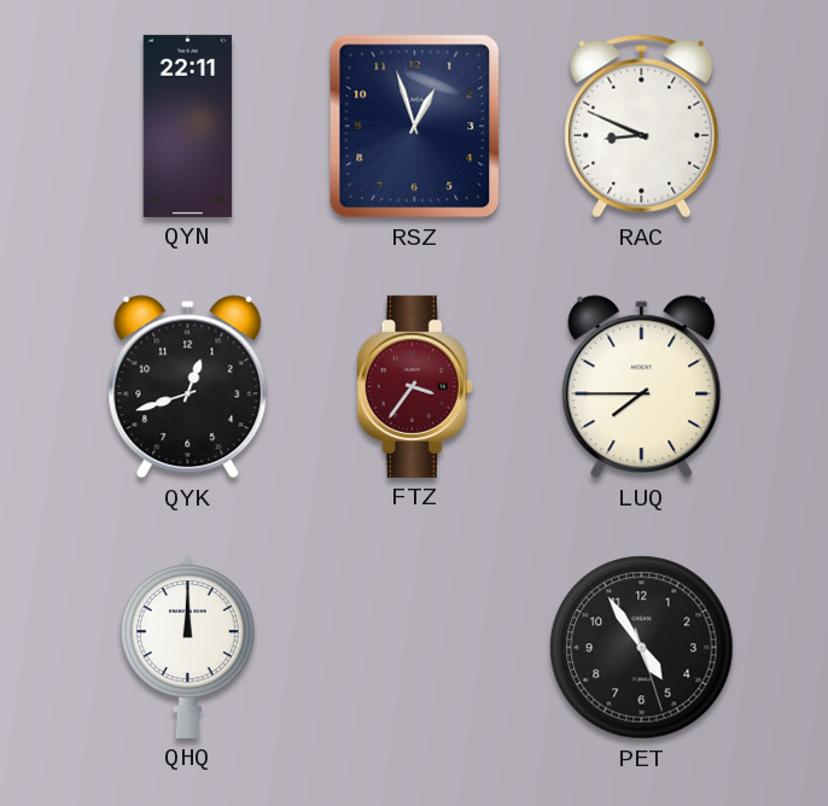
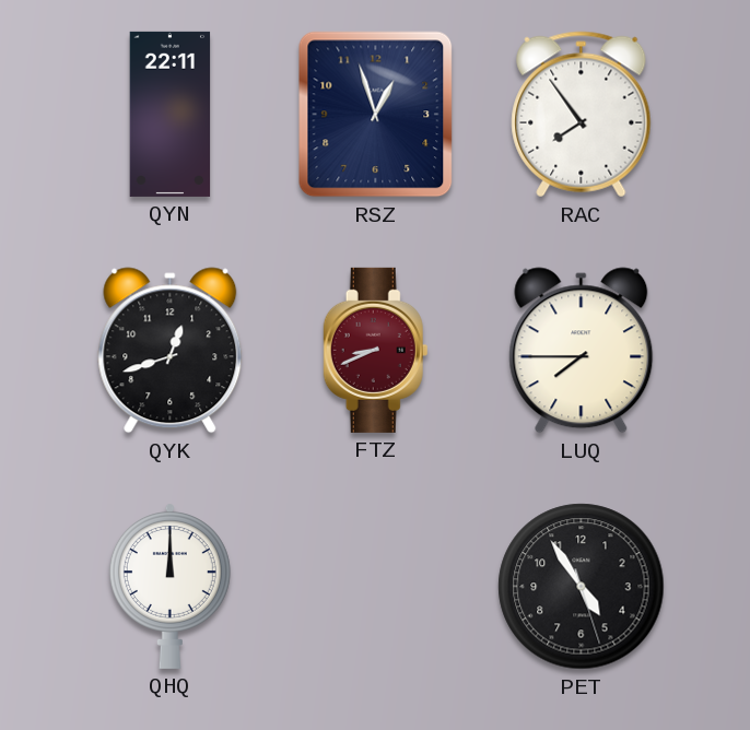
RAC: 8:49 -> 7:54 (582, 115)
FTZ: 3:36 -> 8:41 (376, 350)
